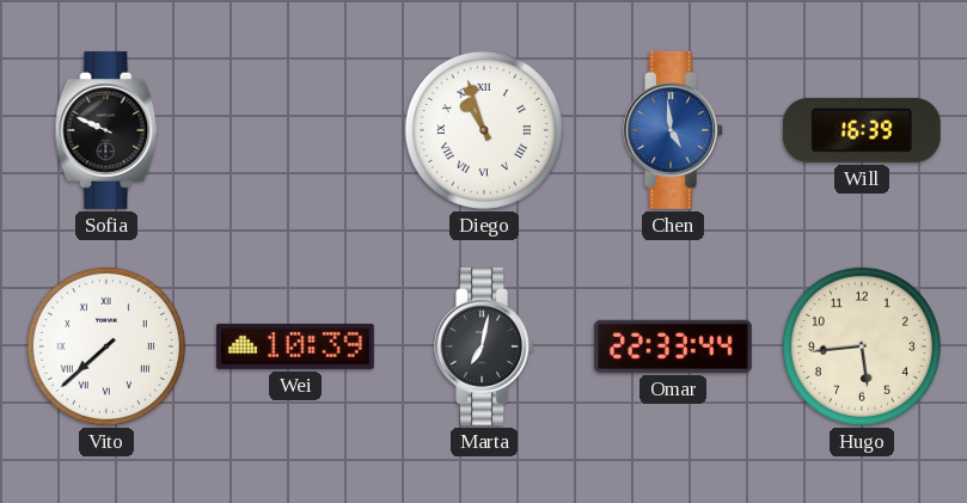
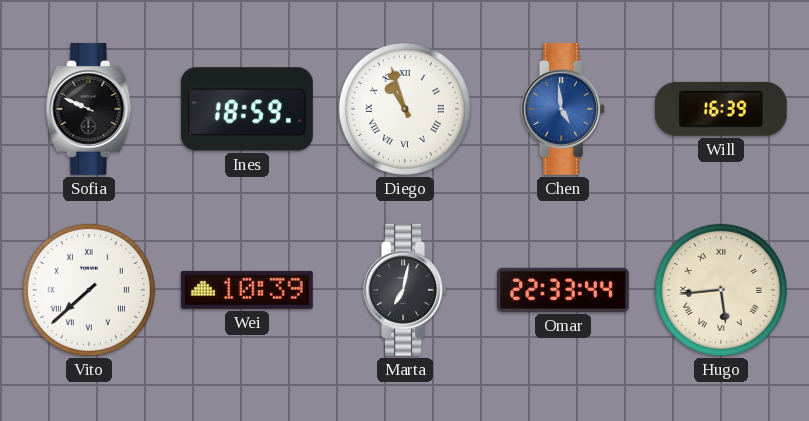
Ines: none -> 18:59 (247, 109)
Hugo numerals: Arabic -> Roman (721, 290)
